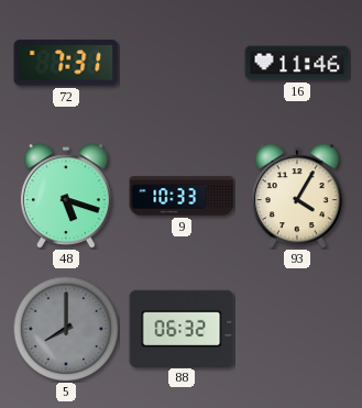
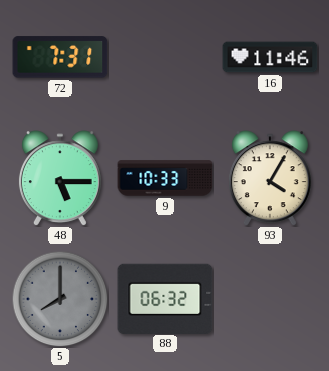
48: 5:18 -> 5:15 (60, 178)
